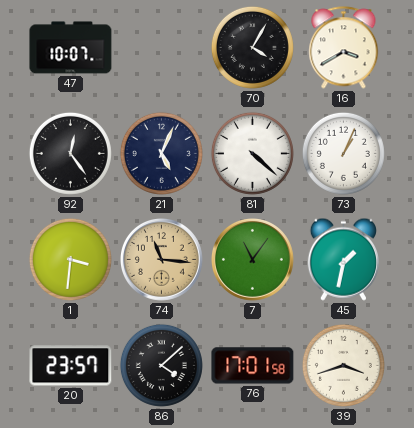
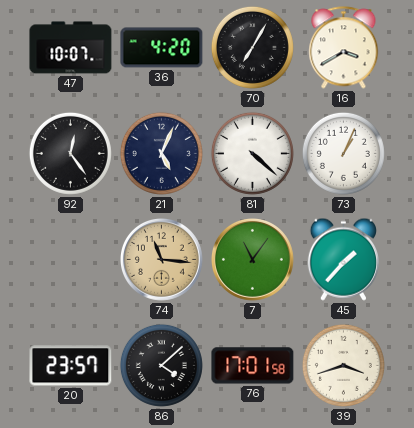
36: none -> 4:20 (162, 48)
70: 4:05 -> 7:05 (252, 47)
1: 3:31 -> none (70, 259)
45: 1:32 -> 1:37 (343, 259)
